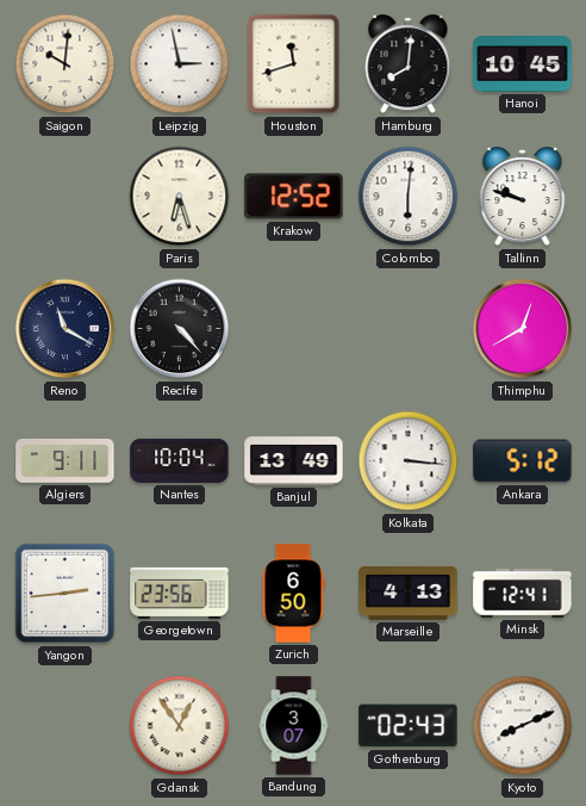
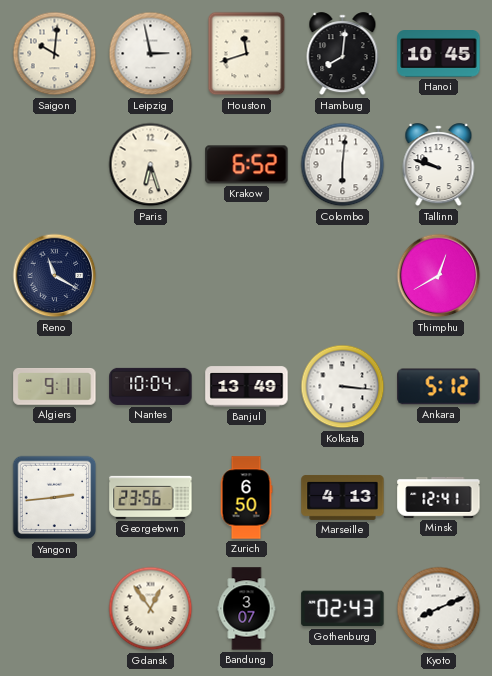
Krakow: 12:52 -> 6:52 (247, 165)
Recife: 4:23 -> none (180, 329)
